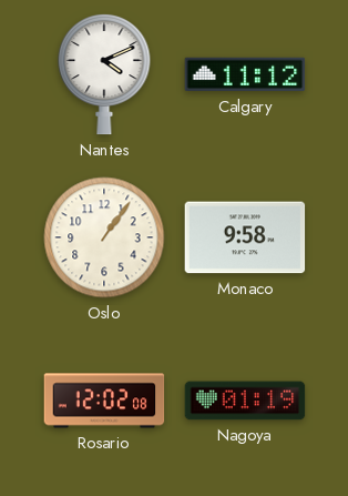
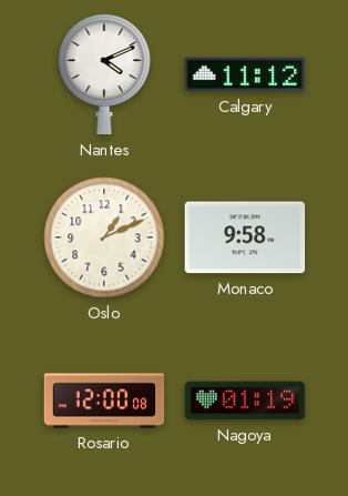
Oslo: 1:06 -> 1:11 (104, 237)
Rosario: 12:02 -> 12:00 (104, 401)
